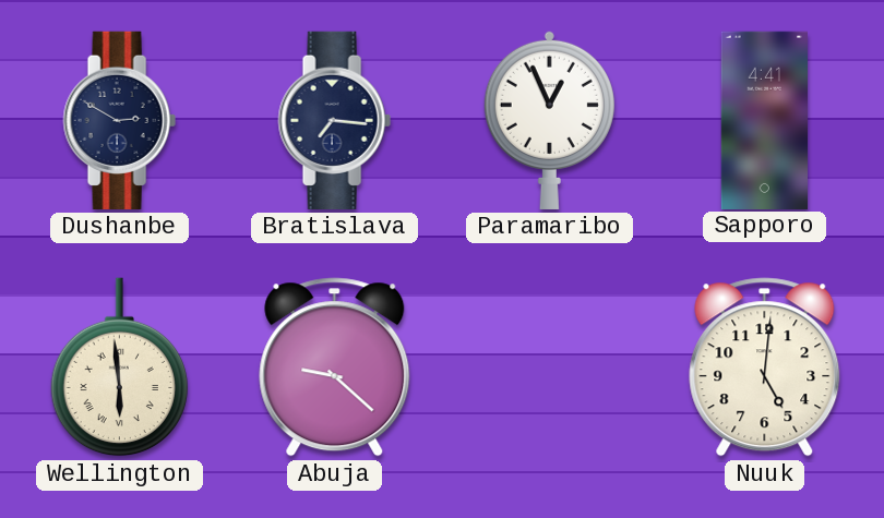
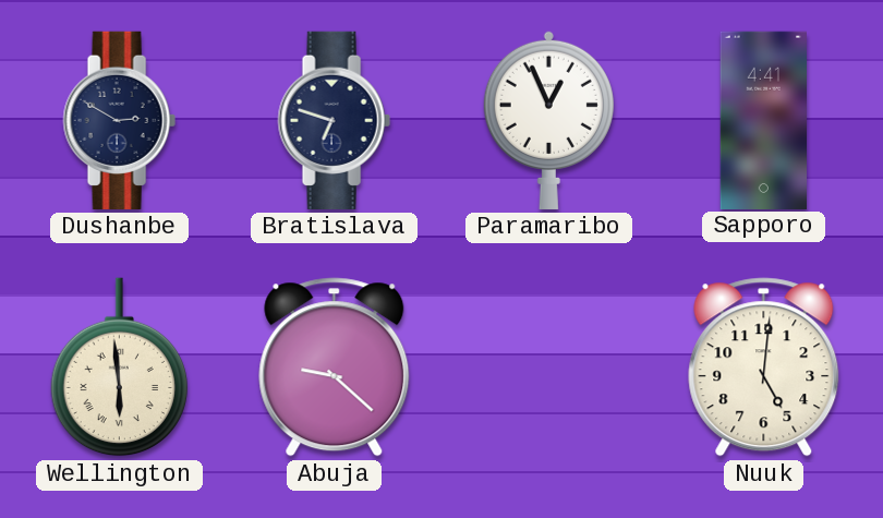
Bratislava: 7:16 -> 6:48 (334, 120)
